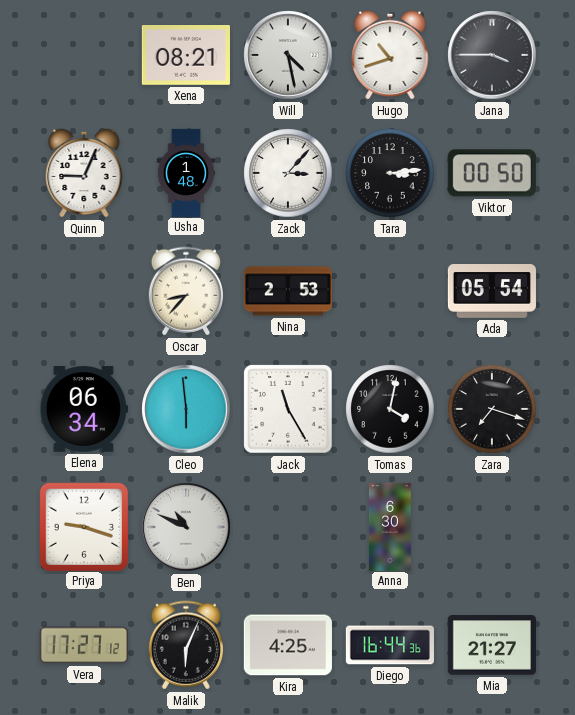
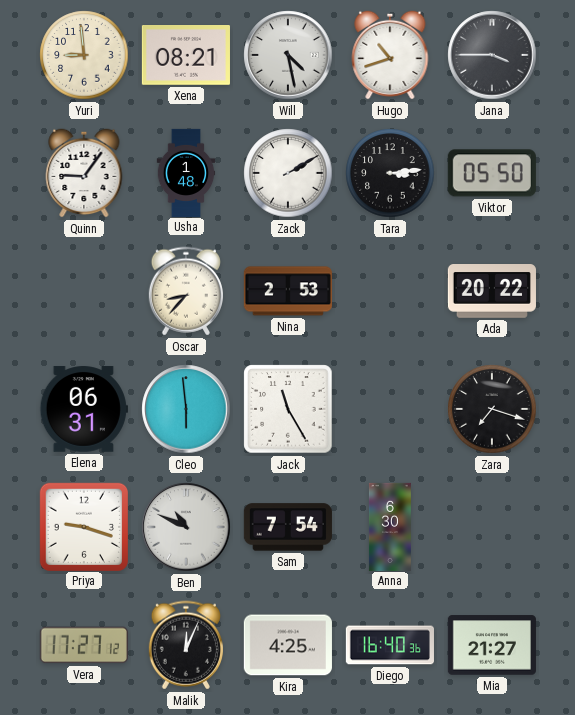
Yuri: none -> 8:59 (84, 55)
Quinn: 9:04 -> 9:06 (84, 173)
Zack: 3:07 -> 2:10 (288, 173)
Viktor: 00:50 -> 05:50 (492, 173)
Ada: 05:54 -> 20:22 (492, 291)
Elena: 06:34 -> 06:31 (84, 409)
Tomas: 4:02 -> none (390, 409)
Sam: none -> 7:54 (288, 527)
Malik: 6:04 -> 12:04 (186, 645)
Diego: 16:44 -> 16:40 (390, 645)
